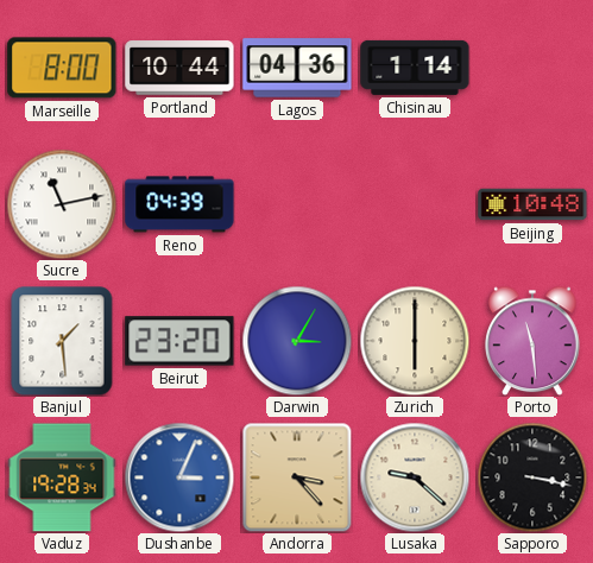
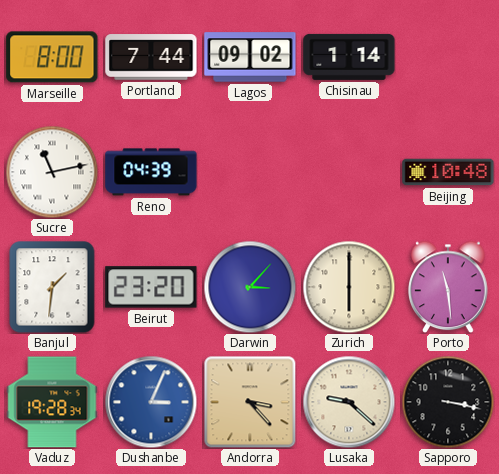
Portland: 10:44 -> 7:44 (151, 57)
Lagos: 04:36 -> 09:02 (250, 57)
Banjul: 1:29 -> 1:31 (52, 287)
Darwin: 3:05 -> 3:07 (250, 287)
